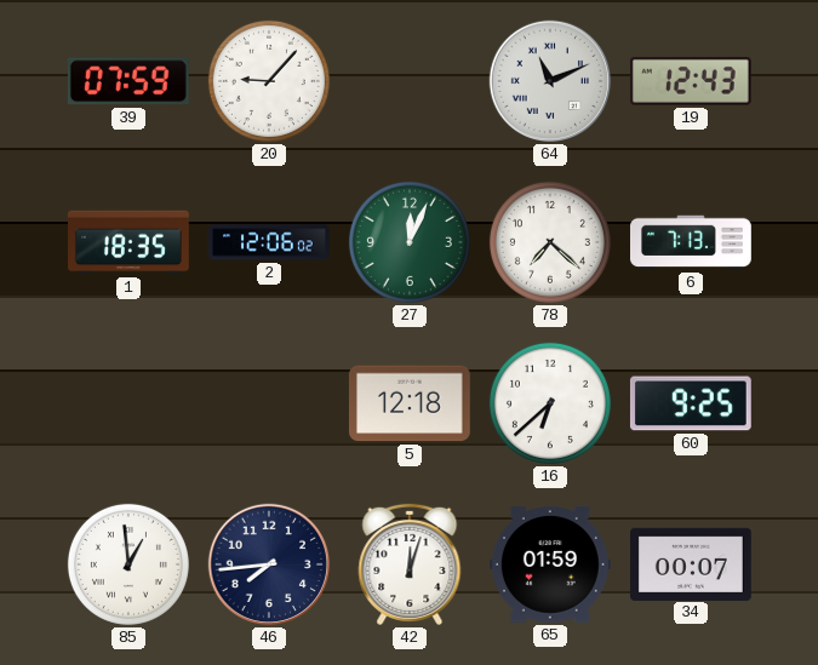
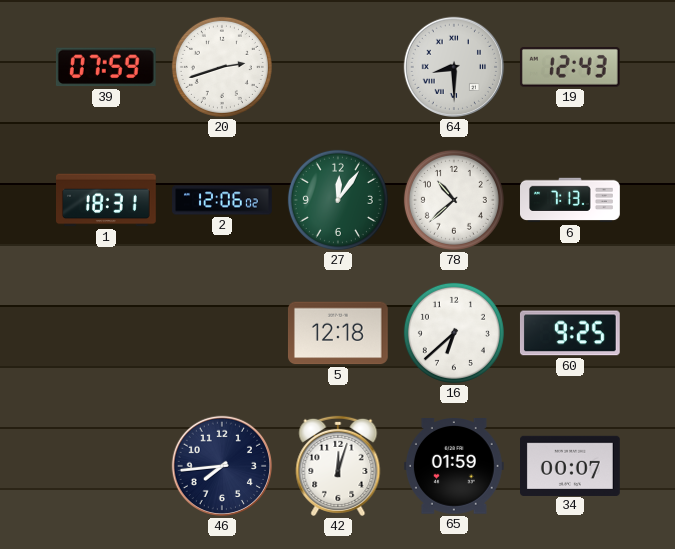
20: 9:07 -> 2:42 (222, 67)
64: 11:11 -> 8:30 (454, 67)
1: 18:35 -> 18:31 (107, 200)
27: 12:04 -> 12:06 (338, 200)
78: 7:22 -> 10:38 (454, 200)
85: 12:59 -> none (128, 564)
